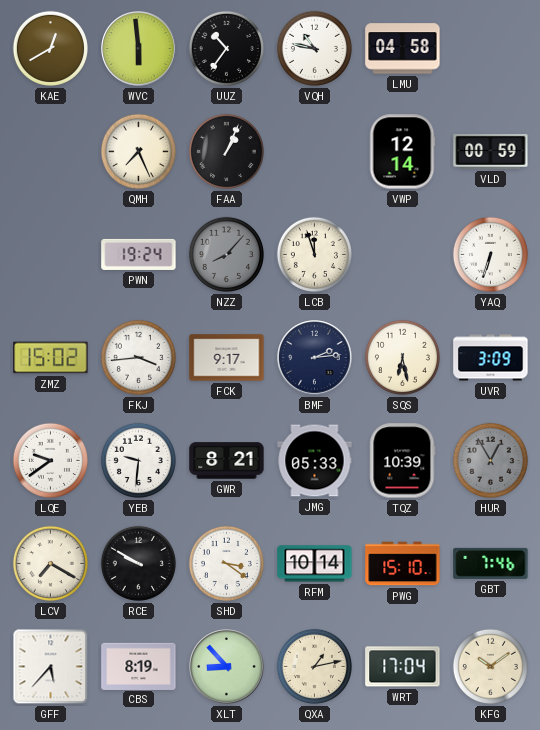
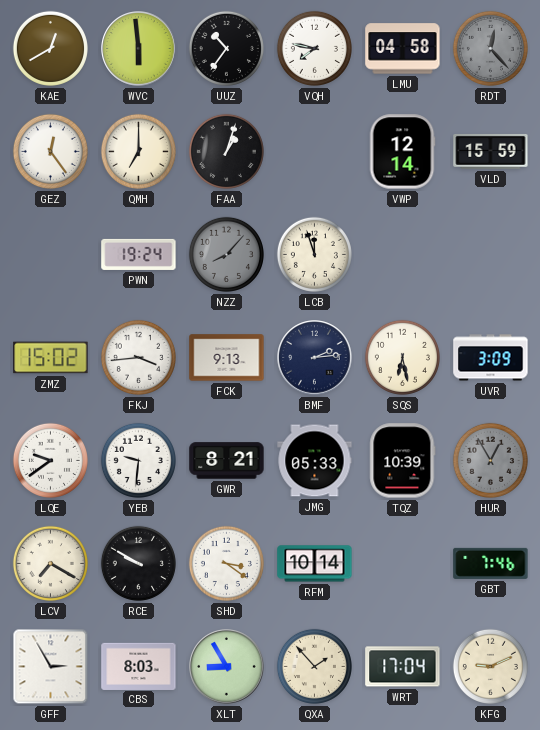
VQH: 10:47 -> 7:47 (314, 48)
RDT: none -> 12:23 (490, 48)
GEZ: none -> 12:24 (50, 151)
QMH: 7:26 -> 7:00 (138, 151)
FAA: 1:04 -> 1:03 (226, 151)
VLD: 00:59 -> 15:59 (491, 151)
YAQ: 6:33 -> none (490, 254)
FCK: 9:17 -> 9:13 (227, 358)
PWG: 15:10 -> none (403, 564)
GFF: 5:37 -> 2:55 (51, 667)
CBS: 8:19 -> 8:03 (139, 666)
XLT: 8:53 -> 8:55 (227, 667)
QXA: 1:13 -> 1:53 (314, 666)
KFG: 10:09 -> 9:11 (490, 666)
